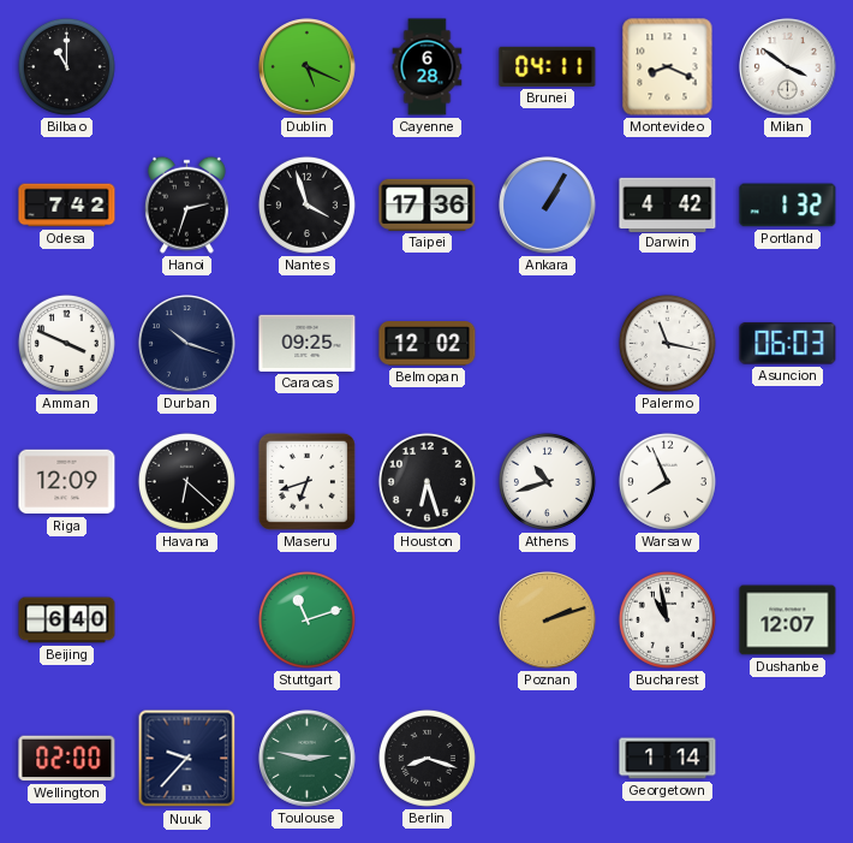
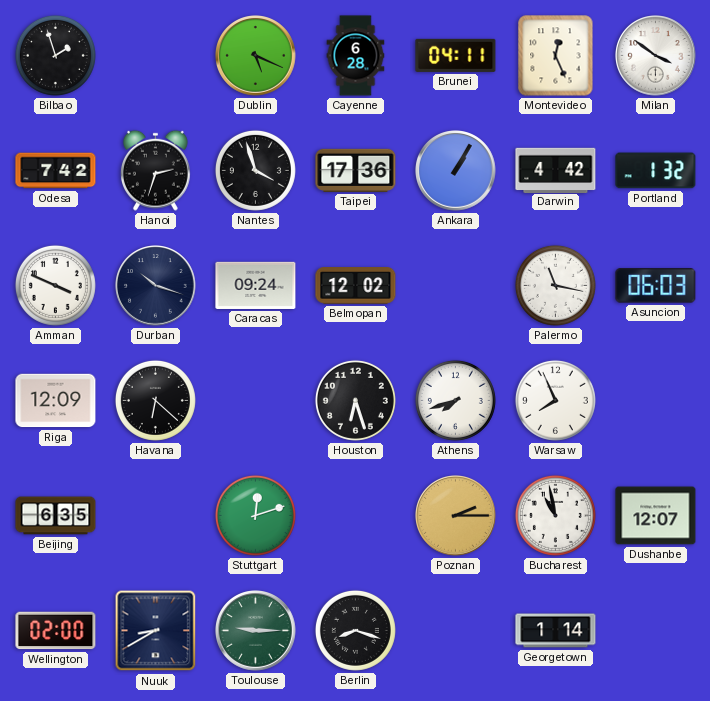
Bilbao: 11:00 -> 1:57 (55, 55)
Montevideo: 8:19 -> 12:26 (556, 56)
Caracas: 09:25 -> 09:24 (256, 285)
Maseru: 6:42 -> none (306, 481)
Athens: 10:42 -> 7:42 (455, 400)
Beijing: 6:40 -> 6:35 (56, 516)
Stuttgart: 11:12 -> 12:12 (255, 515)
Poznan: 2:12 -> 2:15 (456, 516)
Nuuk: 9:37 -> 8:40 (156, 631)
Toulouse: 2:47 -> 9:15 (256, 631)
